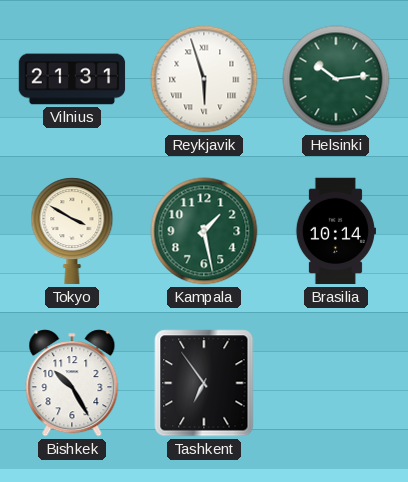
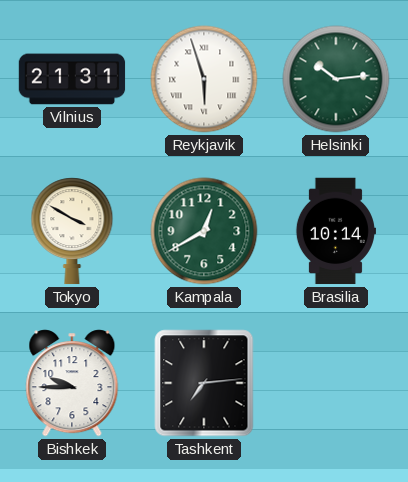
Kampala: 1:28 -> 12:40 (204, 231)
Bishkek: 10:25 -> 9:45 (72, 383)
Tashkent: 6:54 -> 7:14 (204, 383)
